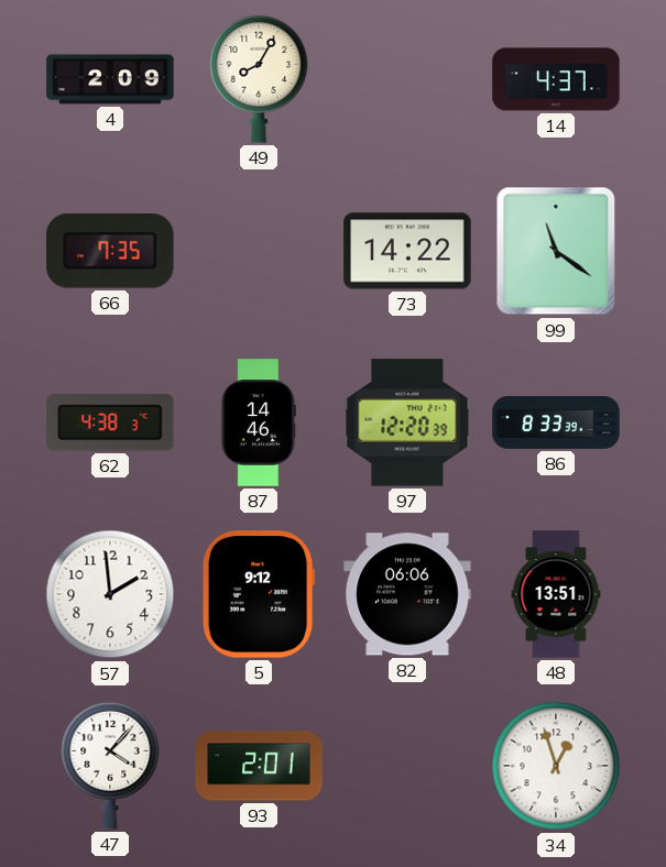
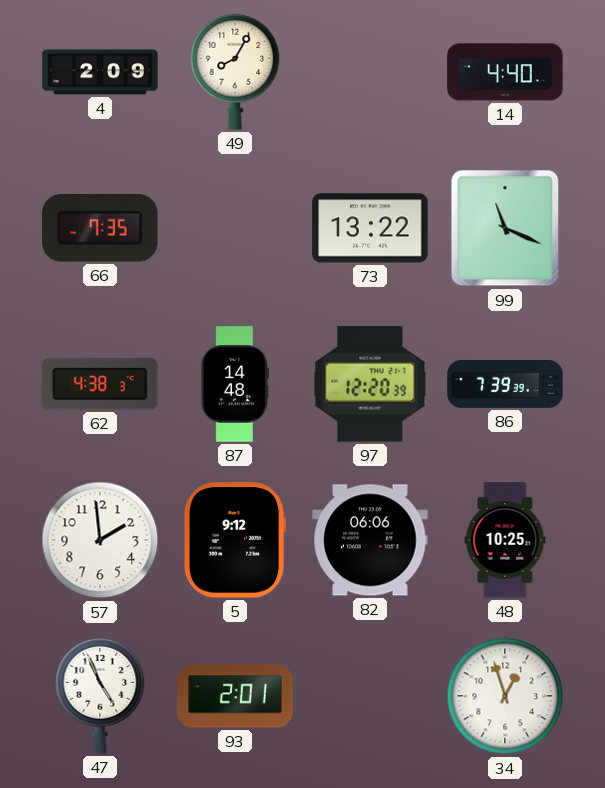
14: 4:37 -> 4:40 (505, 72)
73: 14:22 -> 13:22 (370, 228)
99: 11:21 -> 11:19 (505, 228)
87: 14:46 -> 14:48 (234, 384)
86: 8:33 -> 7:39 (505, 385)
48: 13:51 -> 10:25 (505, 540)
47: 4:07 -> 4:56 (100, 696)
